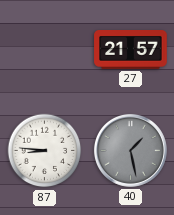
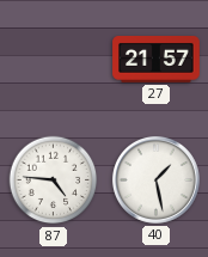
87: 8:46 -> 4:46 (54, 180)
40 dial: grey -> white (155, 179)
